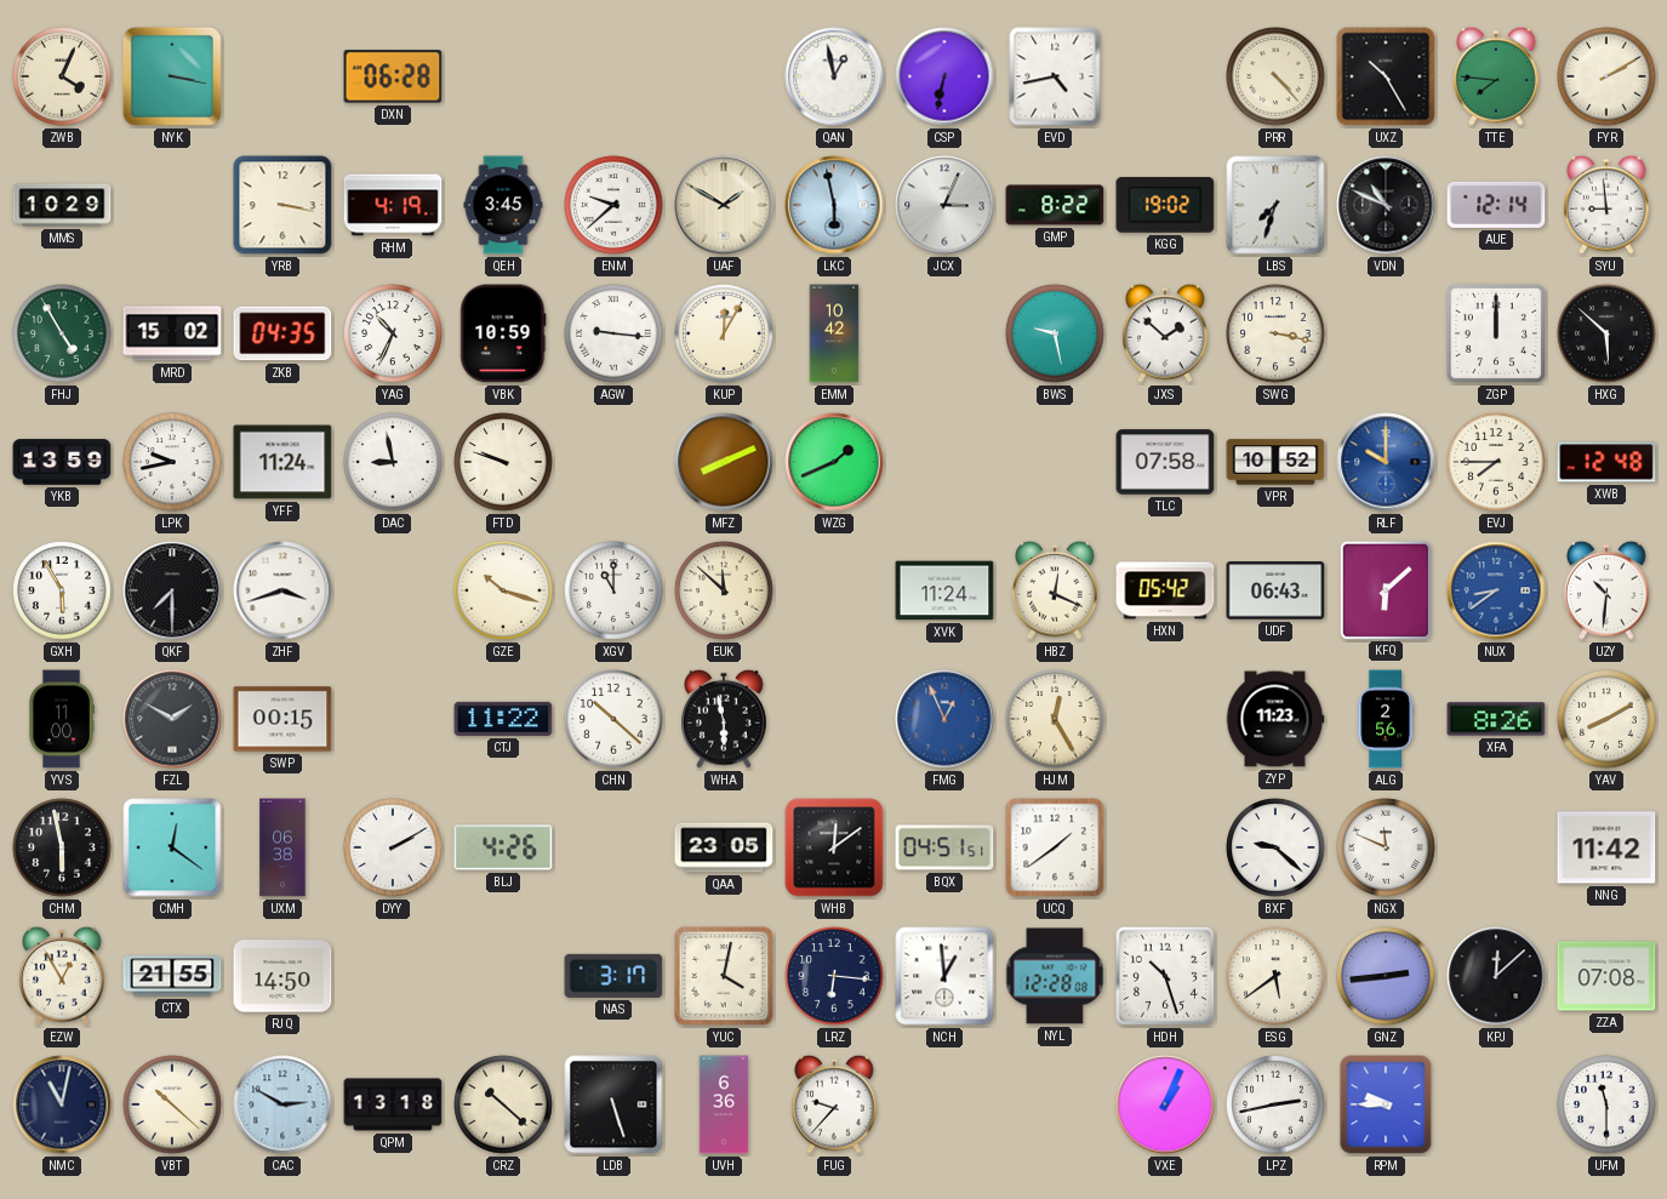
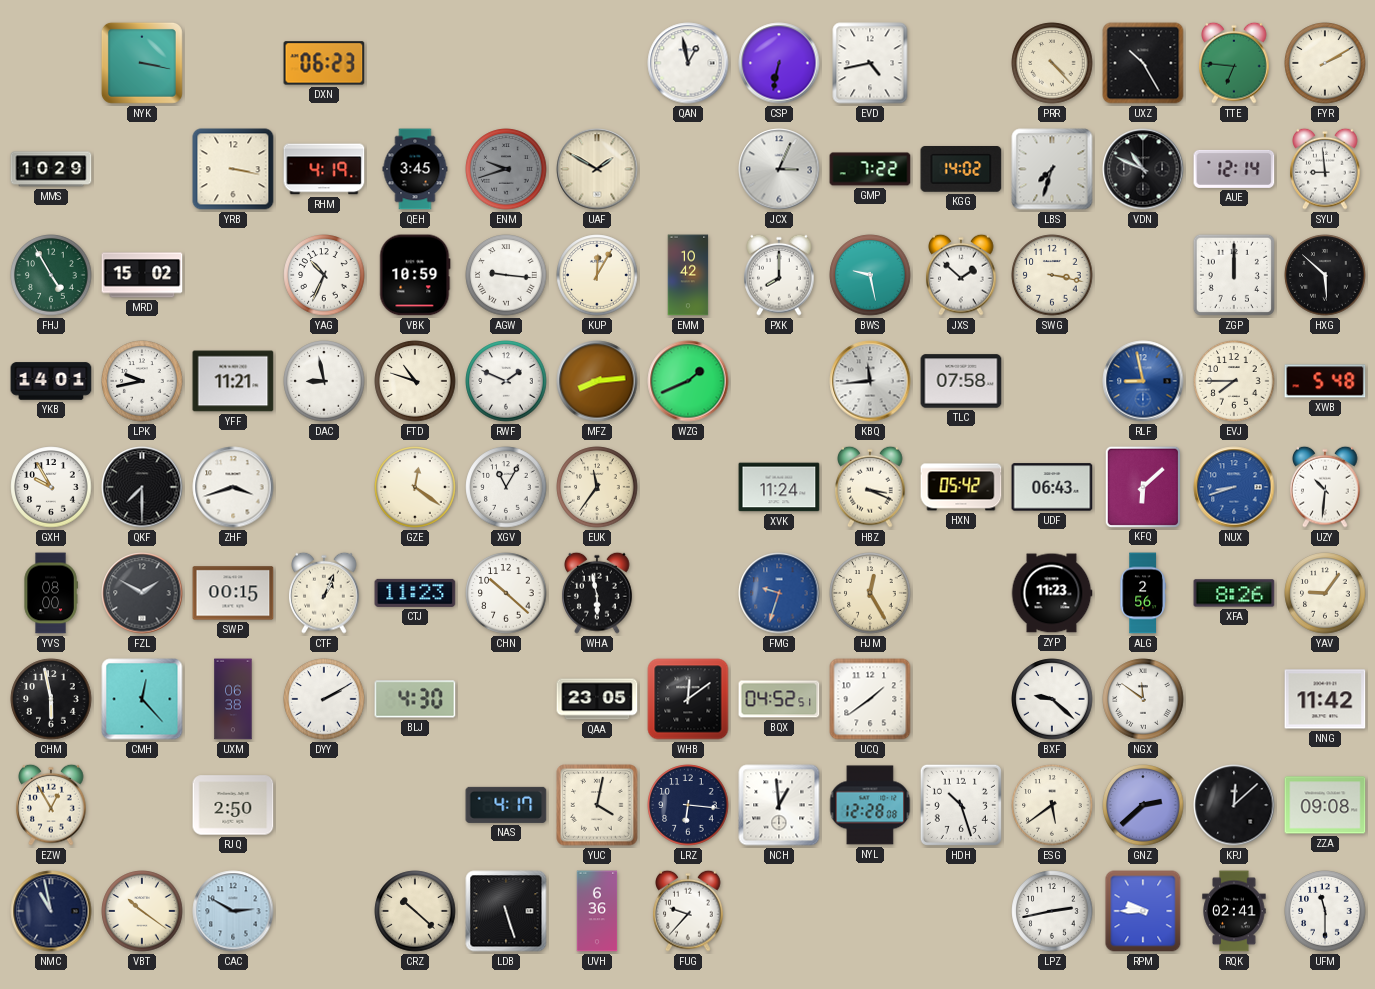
ZWB: 4:04 -> none (62, 76)
DXN: 06:28 -> 06:23 (324, 63)
TTE: 7:46 -> 6:46 (1234, 63)
ENM: 9:38 -> 9:42 (506, 169)
ENM dial: white -> grey (506, 169)
LKC: 5:58 -> none (834, 205)
GMP: 8:22 -> 7:22 (870, 169)
KGG: 19:02 -> 14:02 (961, 170)
ZKB: 04:35 -> none (282, 333)
PXK: none -> 8:00 (779, 275)
YKB: 13:59 -> 14:01 (51, 381)
YFF: 11:24 -> 11:21 (233, 381)
FTD: 9:48 -> 10:48 (415, 381)
RWF: none -> 1:49 (506, 381)
MFZ: 8:11 -> 8:14 (597, 381)
KBQ: none -> 11:44 (870, 381)
VPR: 10:52 -> none (1275, 462)
RLF: 10:00 -> 8:58 (1143, 381)
XWB: 12:48 -> 5:48 (1325, 381)
GXH: 5:55 -> 9:55 (51, 487)
GZE: 10:18 -> 12:21 (415, 487)
XGV: 11:00 -> 11:05 (506, 487)
EUK: 11:52 -> 11:36 (597, 487)
HBZ: 12:19 -> 3:19 (870, 487)
NUX: 8:39 -> 8:42 (1234, 487)
YVS: 11:00 -> 08:00 (51, 593)
CTF: none -> 1:04 (324, 593)
CTJ: 11:22 -> 11:23 (415, 593)
FMG: 12:56 -> 9:33 (779, 593)
YAV: 8:10 -> 9:06 (1325, 593)
CMH: 12:21 -> 12:23 (142, 699)
BLJ: 4:26 -> 4:30 (415, 699)
BQX: 04:51 -> 04:52 (779, 699)
NGX: 11:49 -> 11:51 (1143, 699)
CTX: 21:55 -> none (172, 976)
RJQ: 14:50 -> 2:50 (233, 805)
NAS: 3:17 -> 4:17 (506, 805)
GNZ: 2:44 -> 2:38 (1143, 805)
ZZA: 07:08 -> 09:08 (1325, 805)
NMC: 11:02 -> 10:58 (51, 911)
VBT: 10:22 -> 10:21 (142, 911)
QPM: 13:18 -> none (393, 1104)
VXE: 1:04 -> none (1165, 1104)
RQK: none -> 02:41 (1234, 911)
